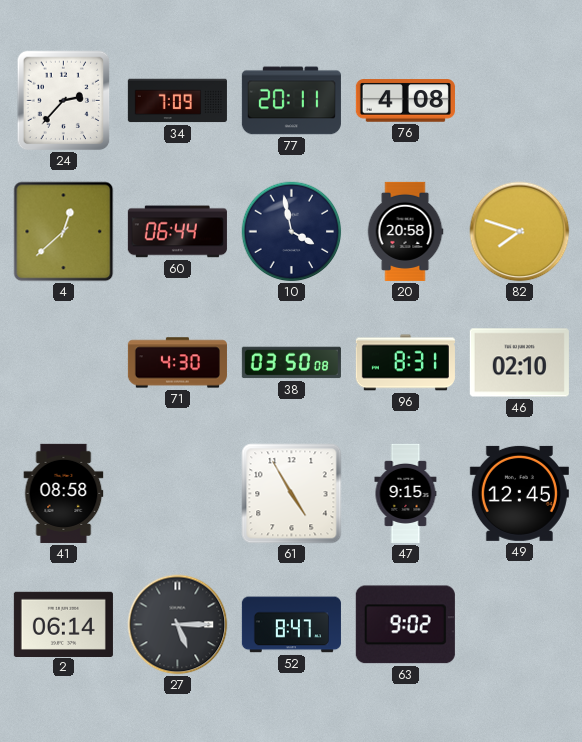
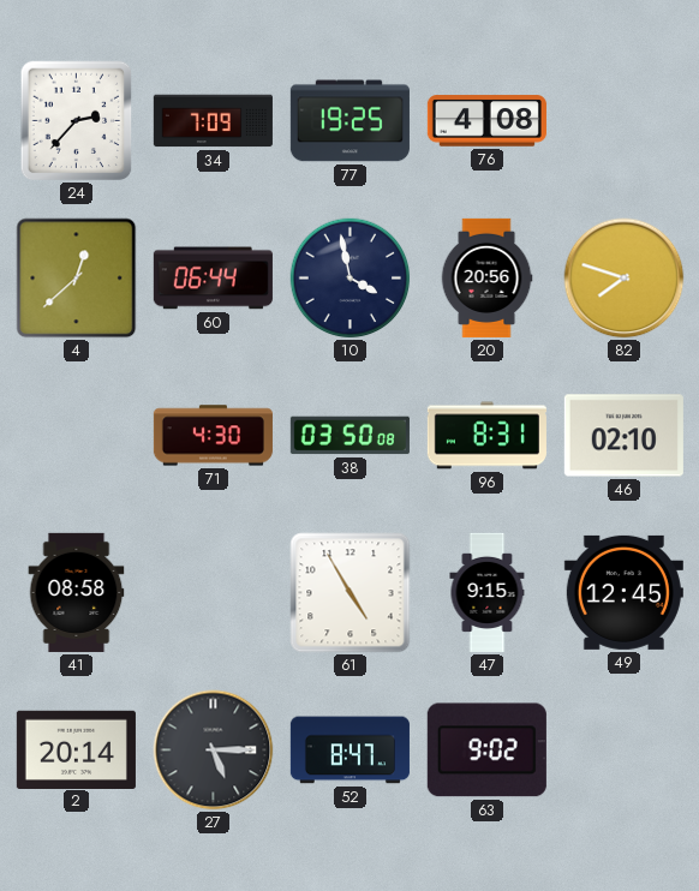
77: 20:11 -> 19:25 (349, 121)
20: 20:58 -> 20:56 (486, 277)
2: 06:14 -> 20:14 (76, 749)
